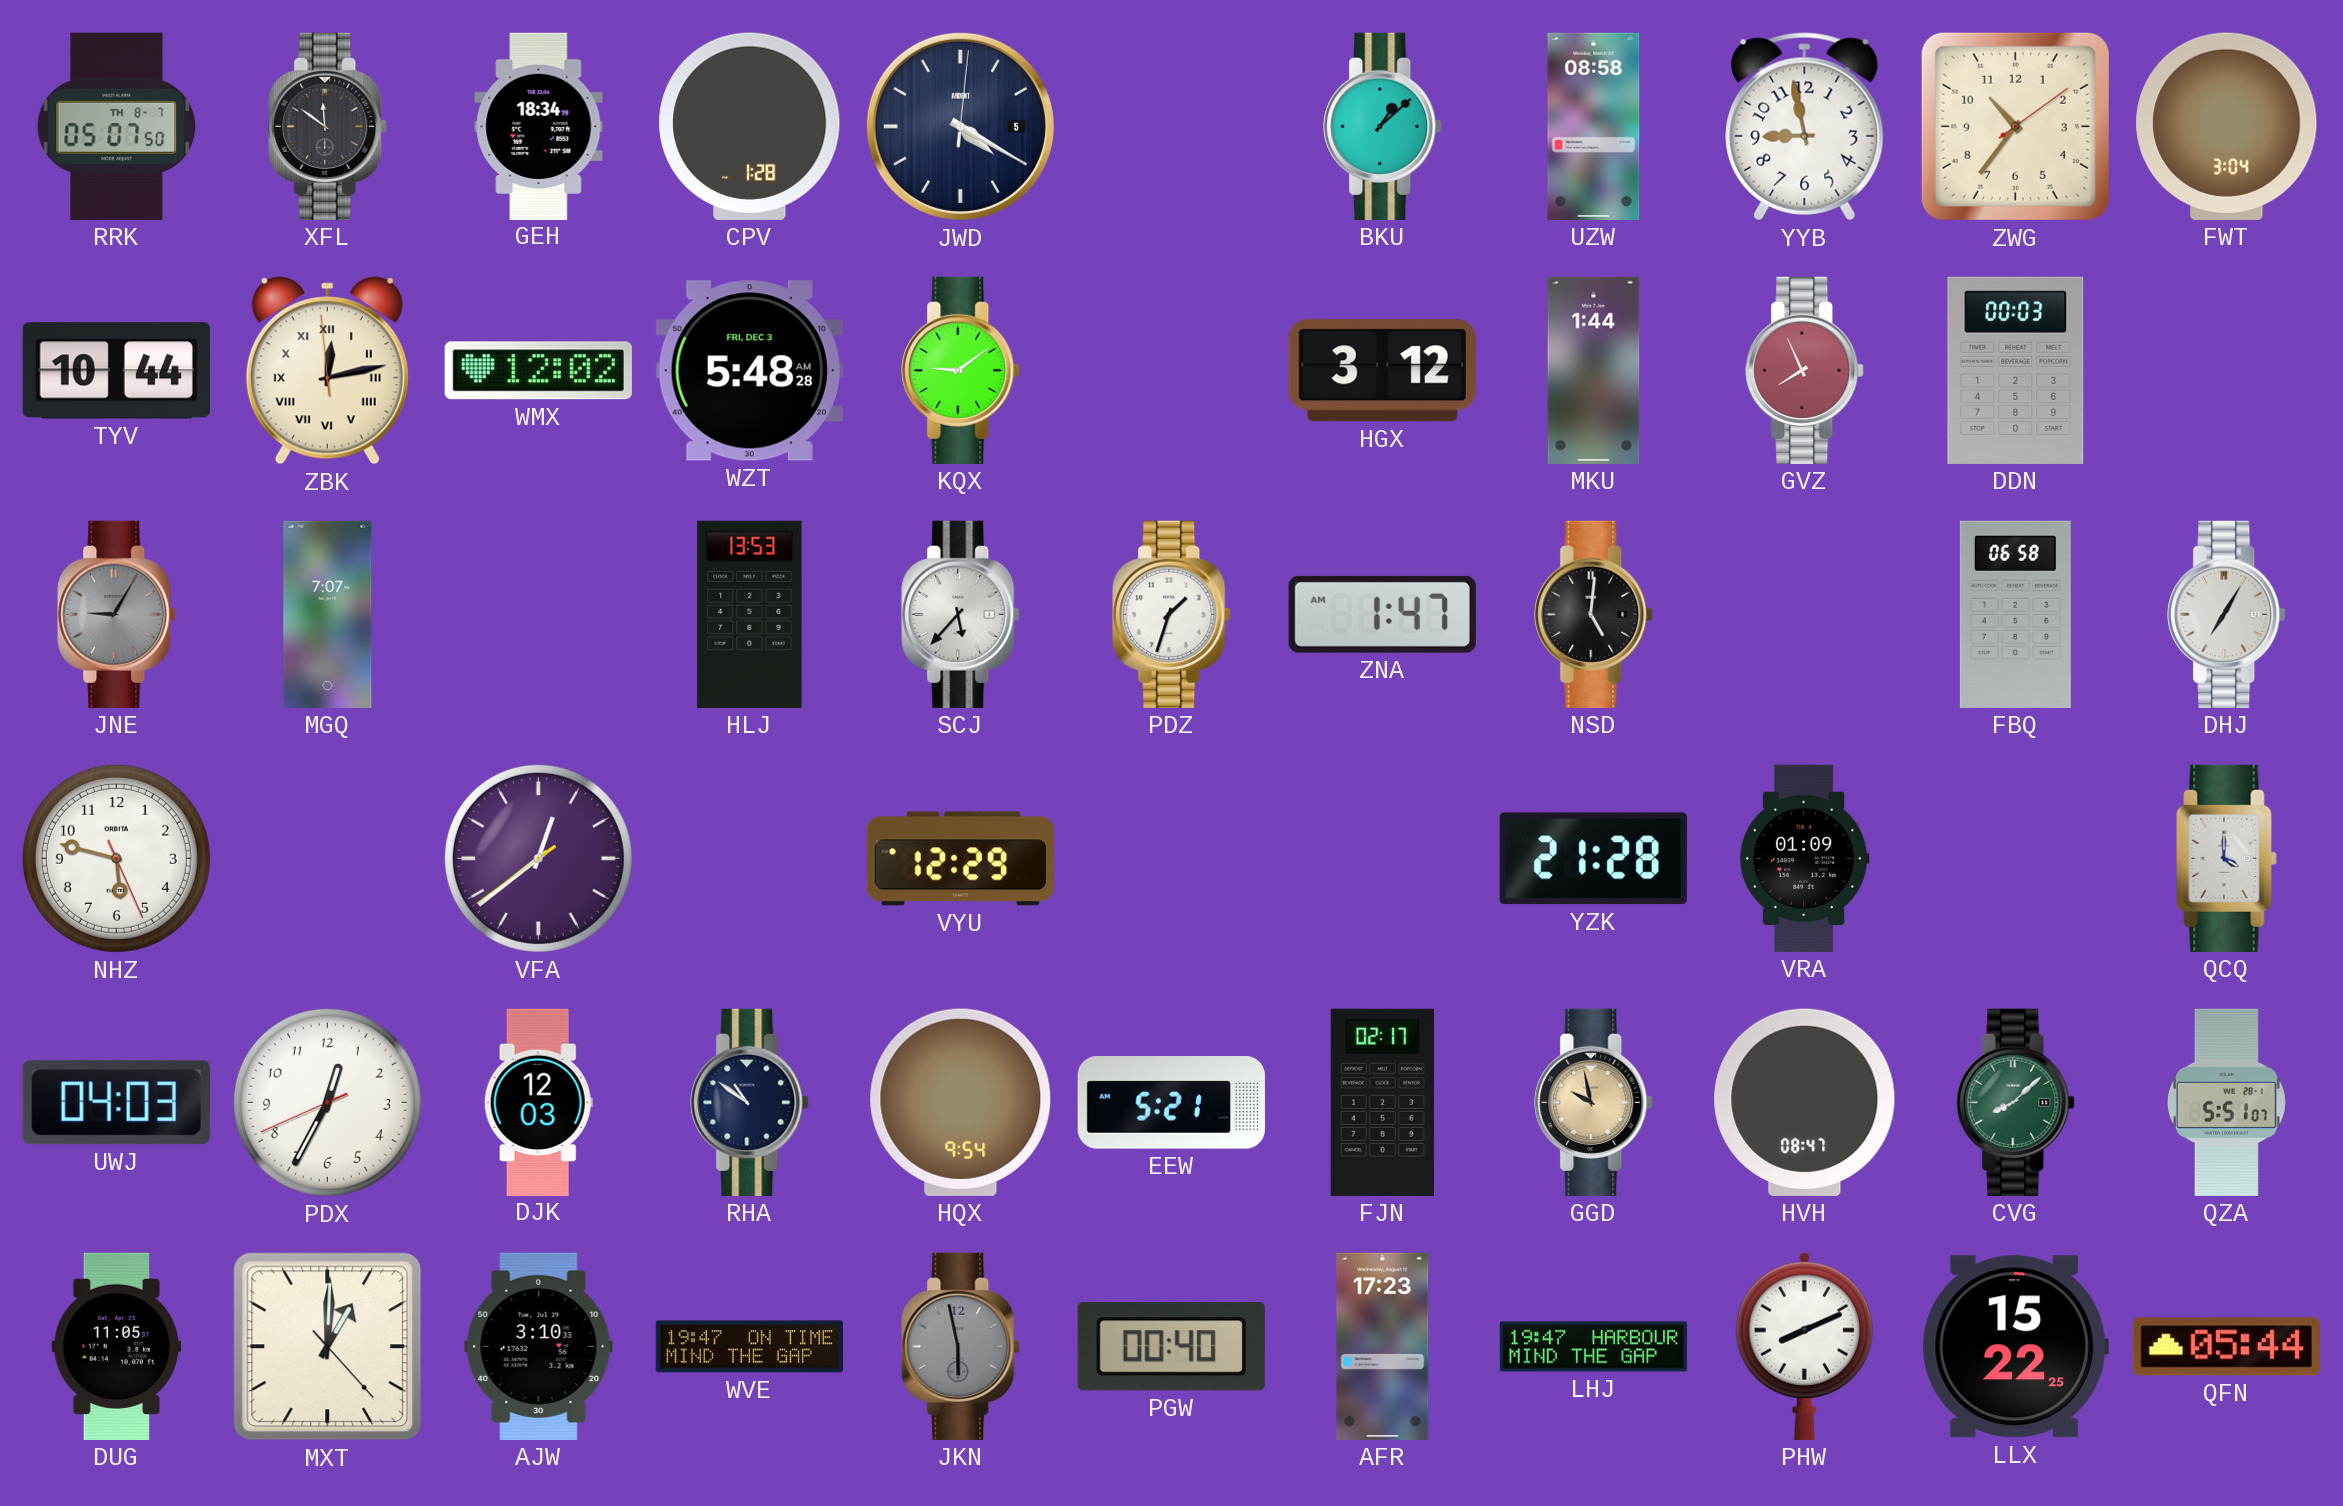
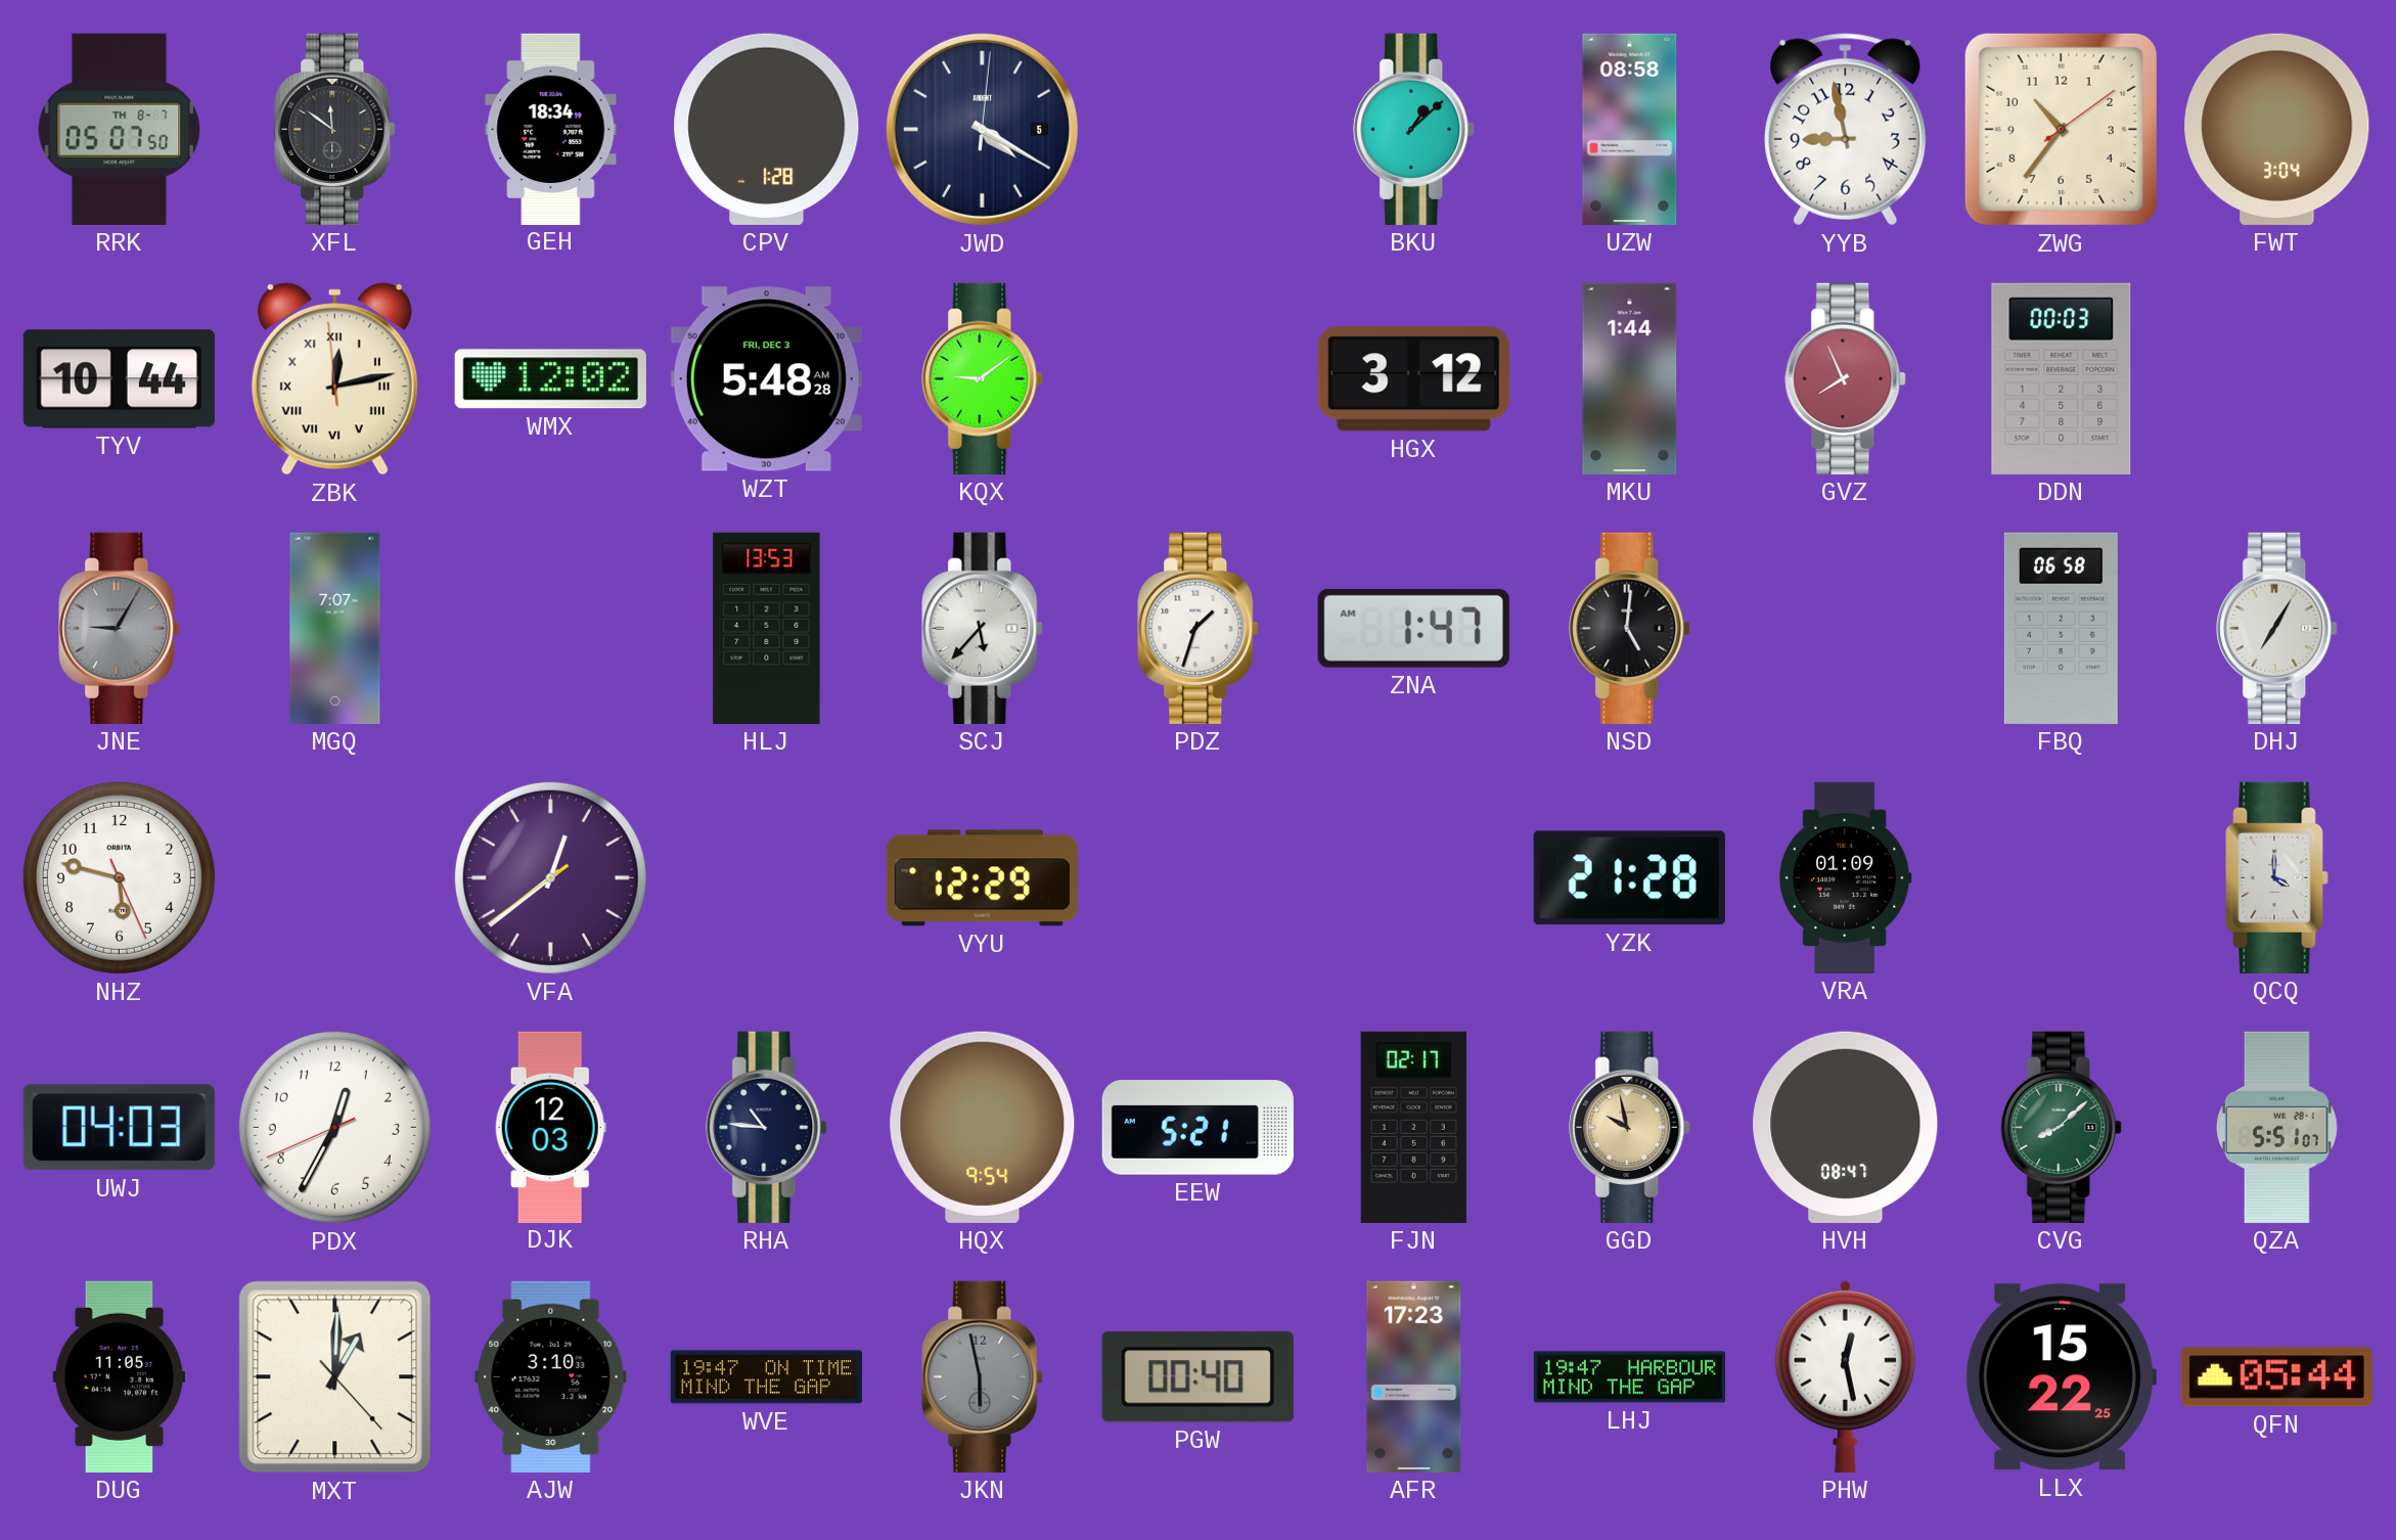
RHA: 10:51 -> 10:46 (767, 1127)
PHW: 8:11 -> 12:28 (1845, 1376)
